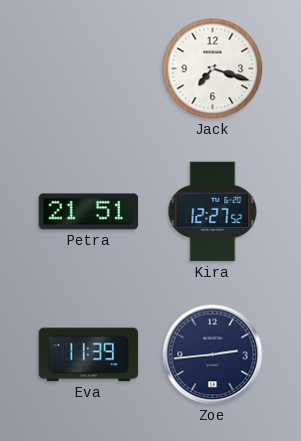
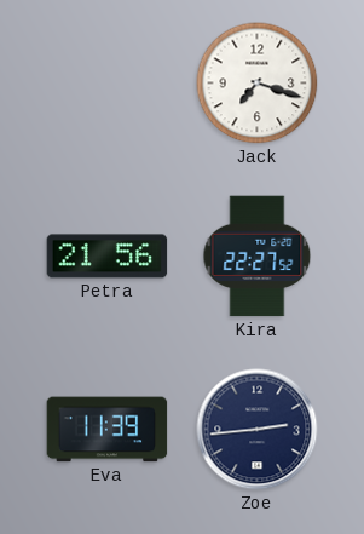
Petra: 21:51 -> 21:56 (108, 257)
Kira: 12:27 -> 22:27 (258, 257)
